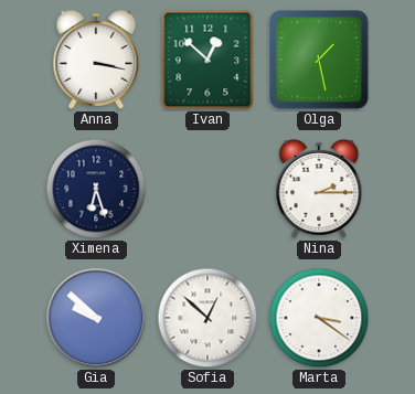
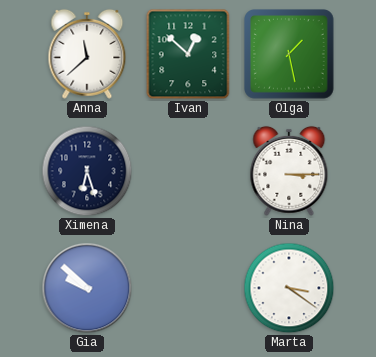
Anna: 3:17 -> 11:38 (87, 54)
Nina: 2:15 -> 3:15 (289, 171)
Sofia: 12:52 -> none (208, 318)
